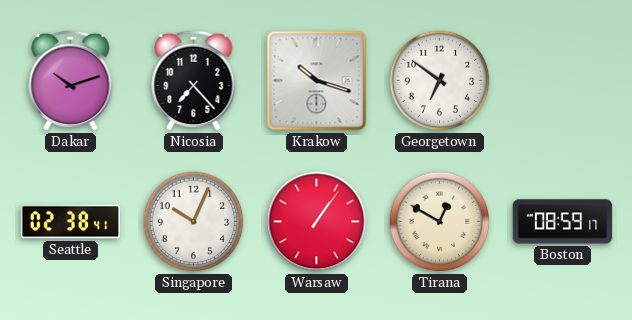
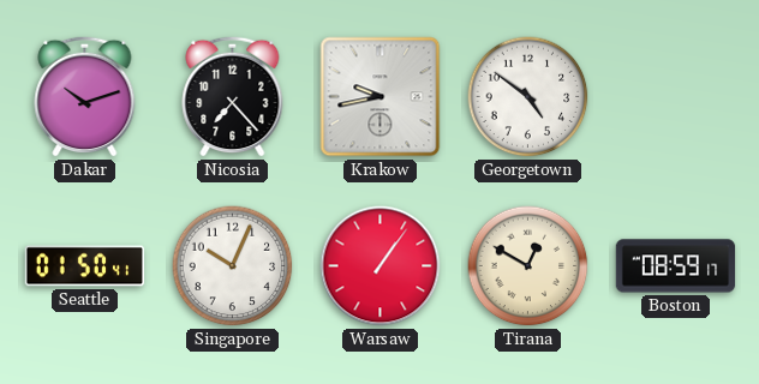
Krakow: 10:18 -> 9:43 (381, 97)
Georgetown: 6:51 -> 4:51 (528, 97)
Seattle: 02:38 -> 01:50 (85, 266)
